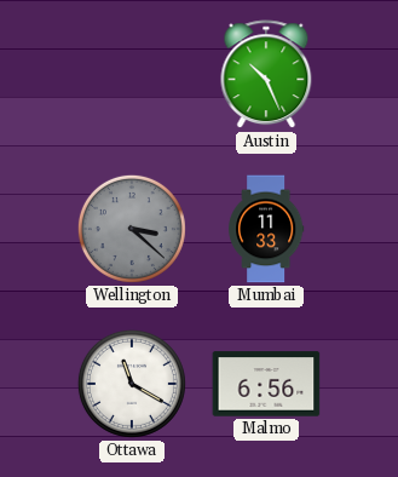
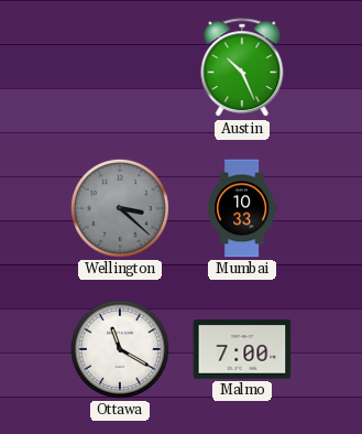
Mumbai: 11:33 -> 10:33 (242, 208)
Malmo: 6:56 -> 7:00 (242, 349)
